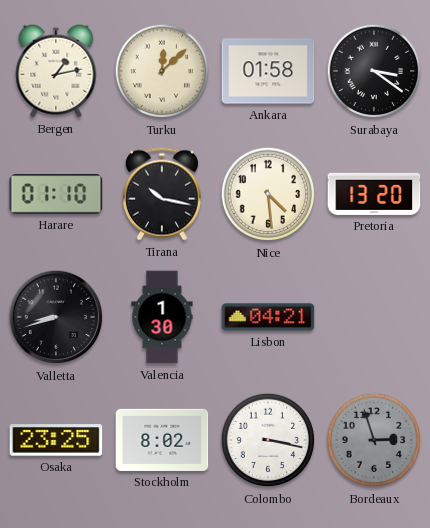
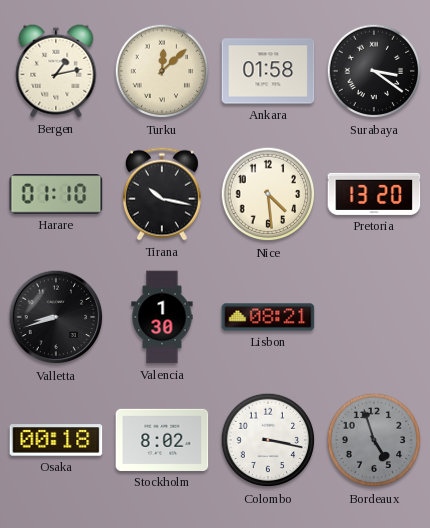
Lisbon: 04:21 -> 08:21 (268, 317)
Osaka: 23:25 -> 00:18 (56, 440)
Bordeaux: 2:57 -> 4:57 (374, 440)
